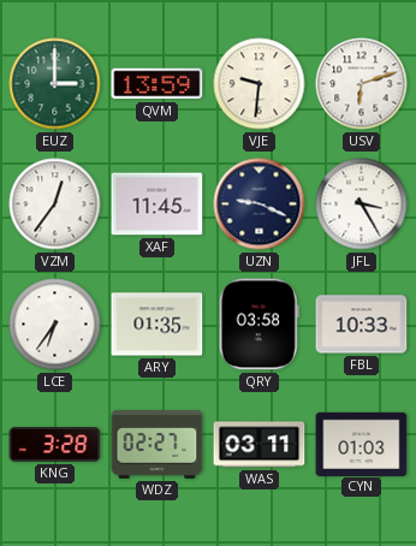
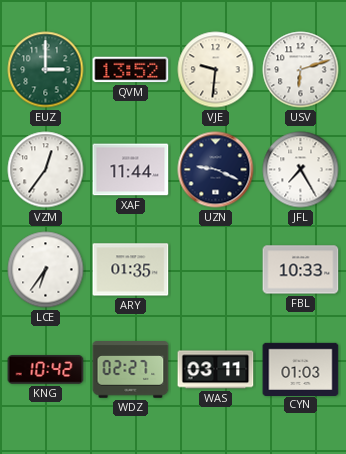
QVM: 13:59 -> 13:52 (131, 70)
XAF: 11:45 -> 11:44 (131, 170)
JFL: 3:25 -> 7:25 (301, 170)
QRY: 03:58 -> none (258, 325)
KNG: 3:28 -> 10:42 (46, 370)
